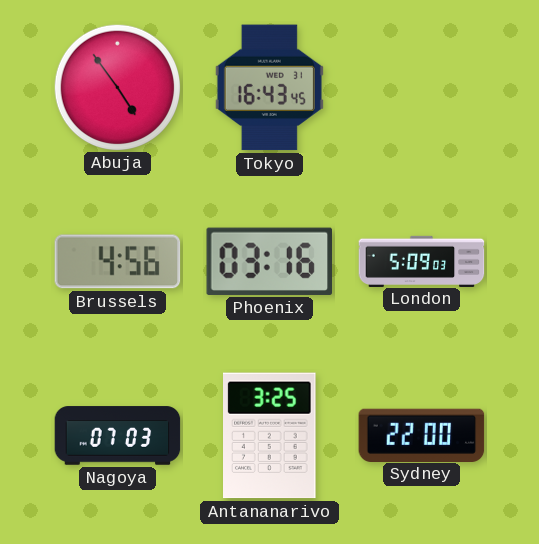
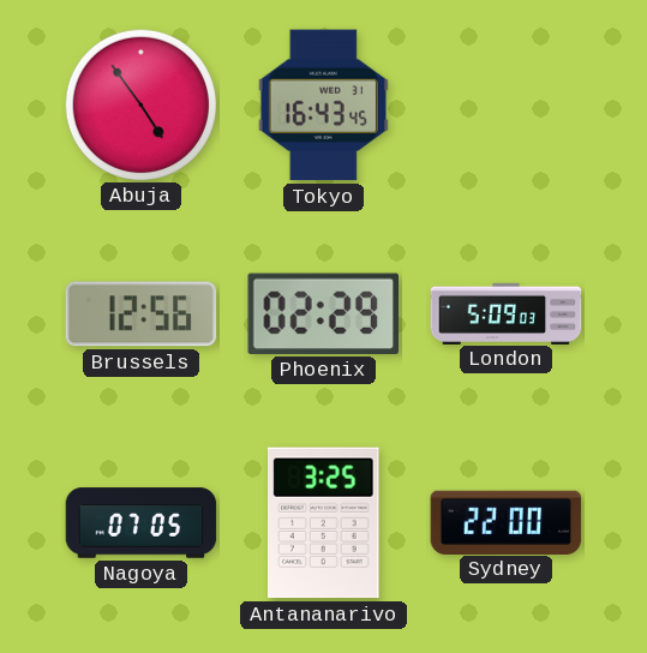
Brussels: 4:56 -> 12:56 (142, 314)
Phoenix: 03:16 -> 02:29 (323, 313)
Nagoya: 07:03 -> 07:05 (142, 523)
